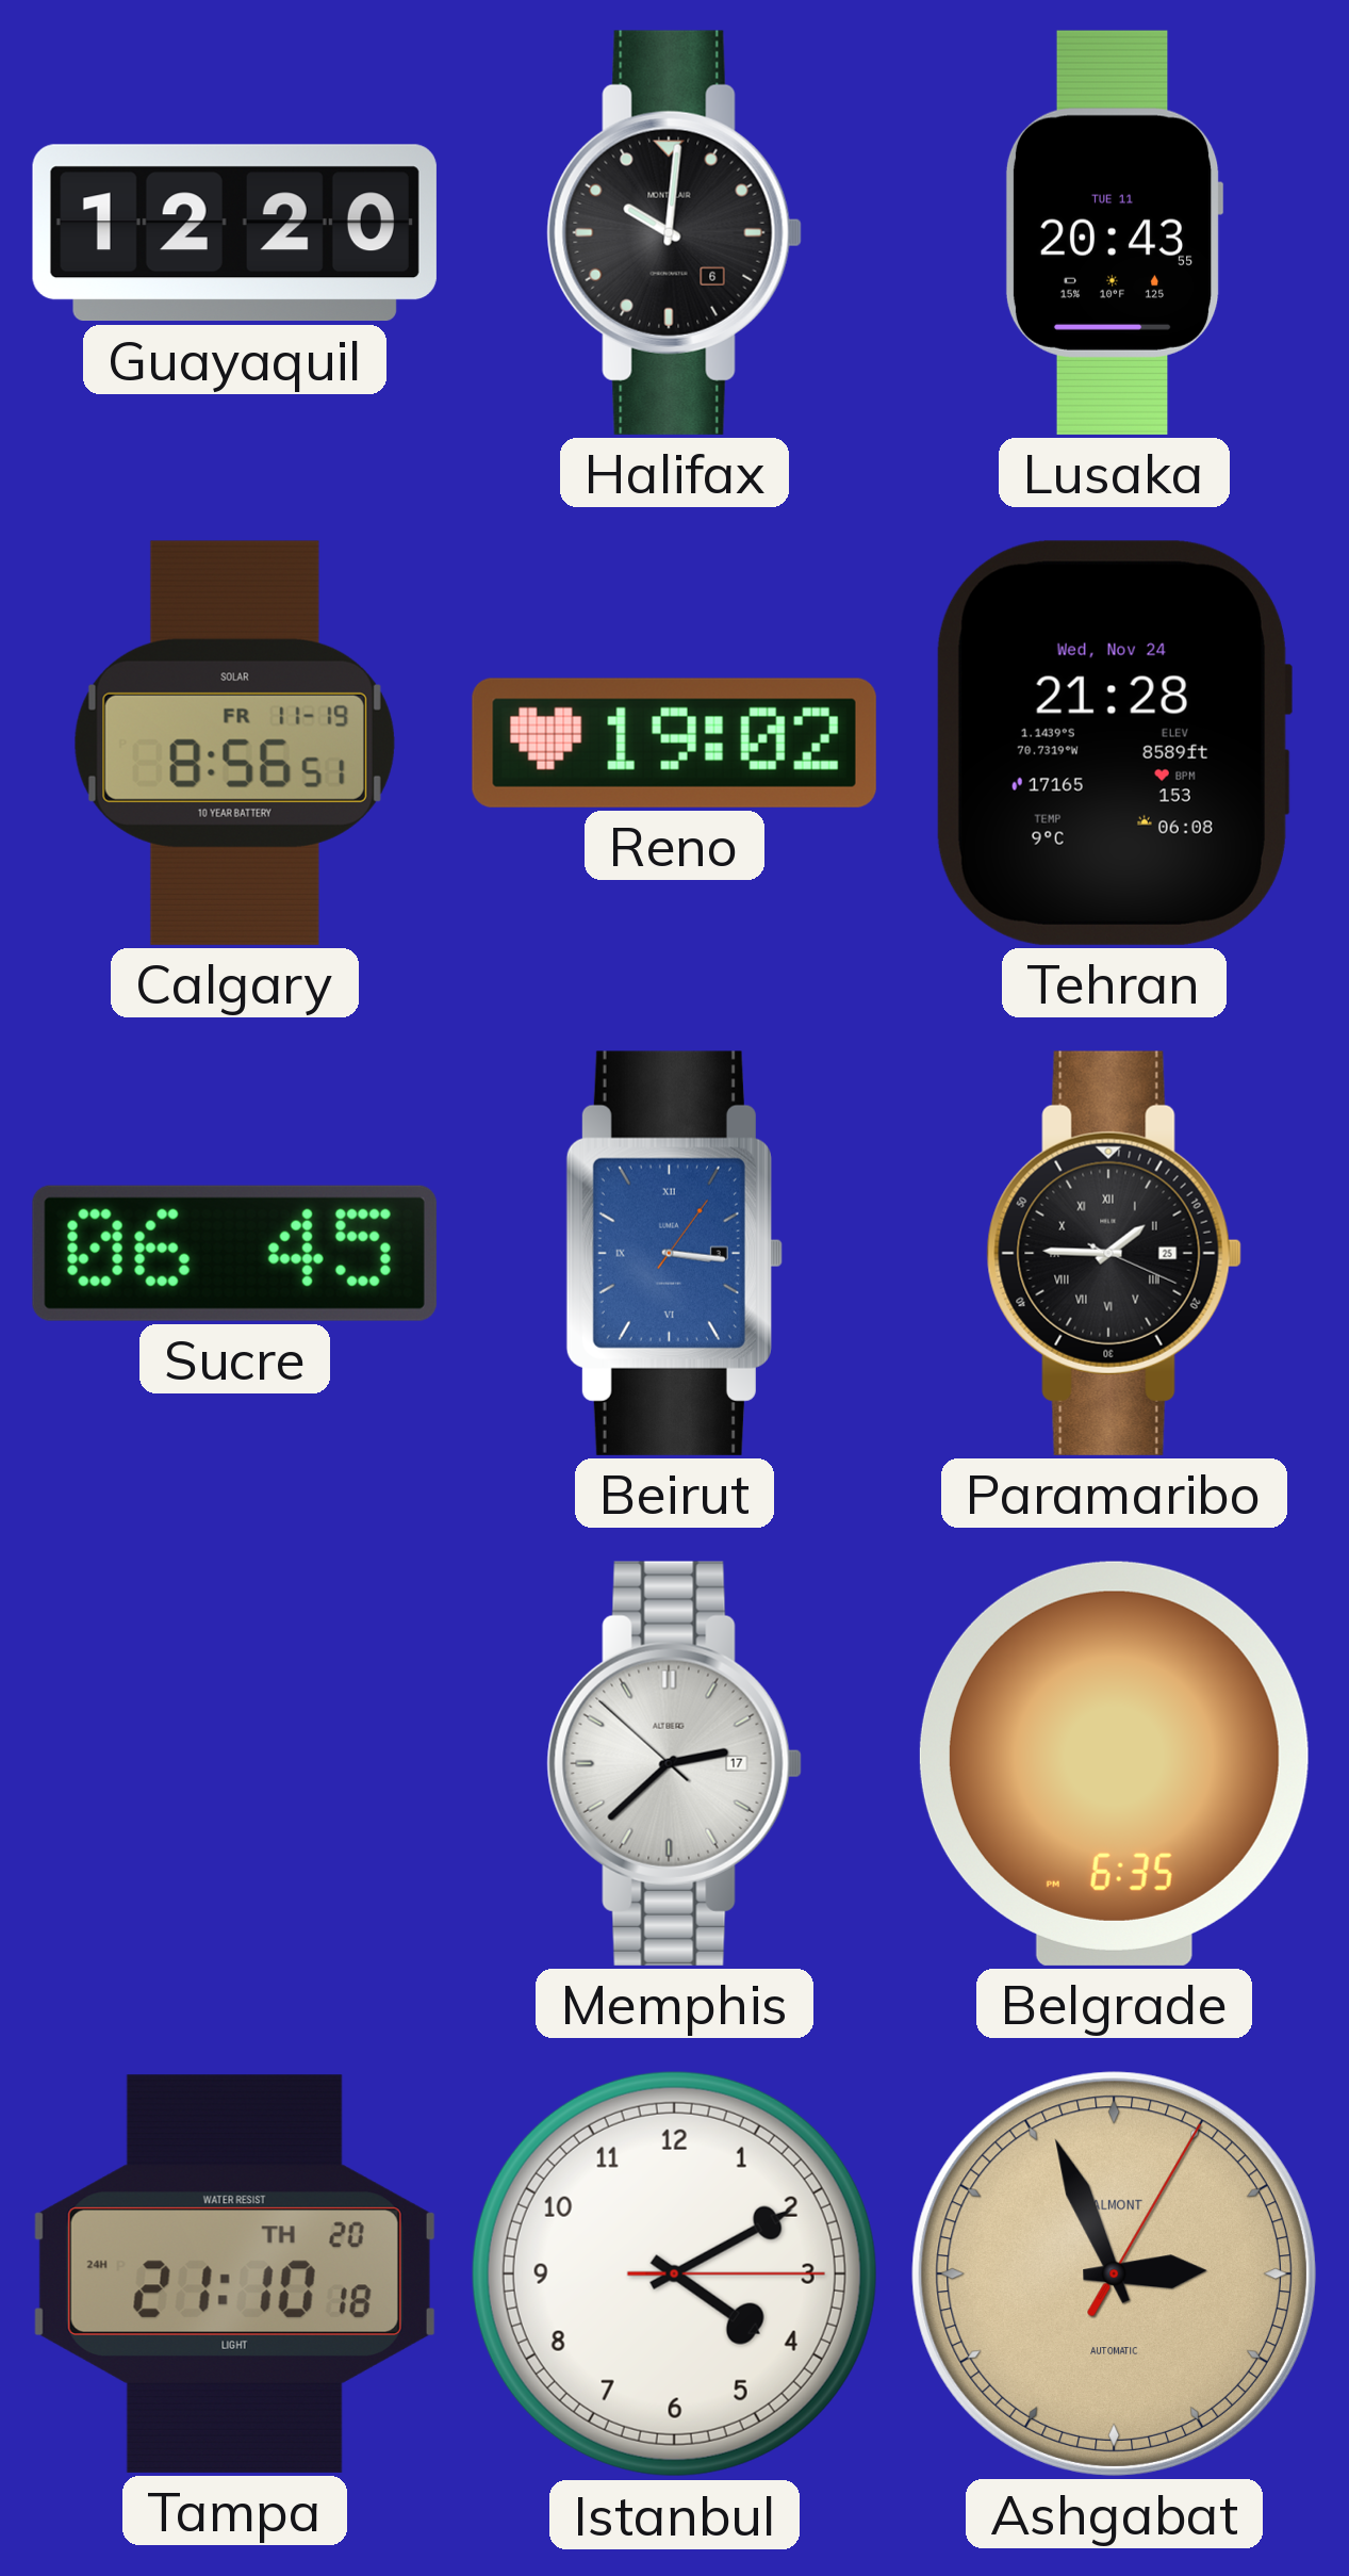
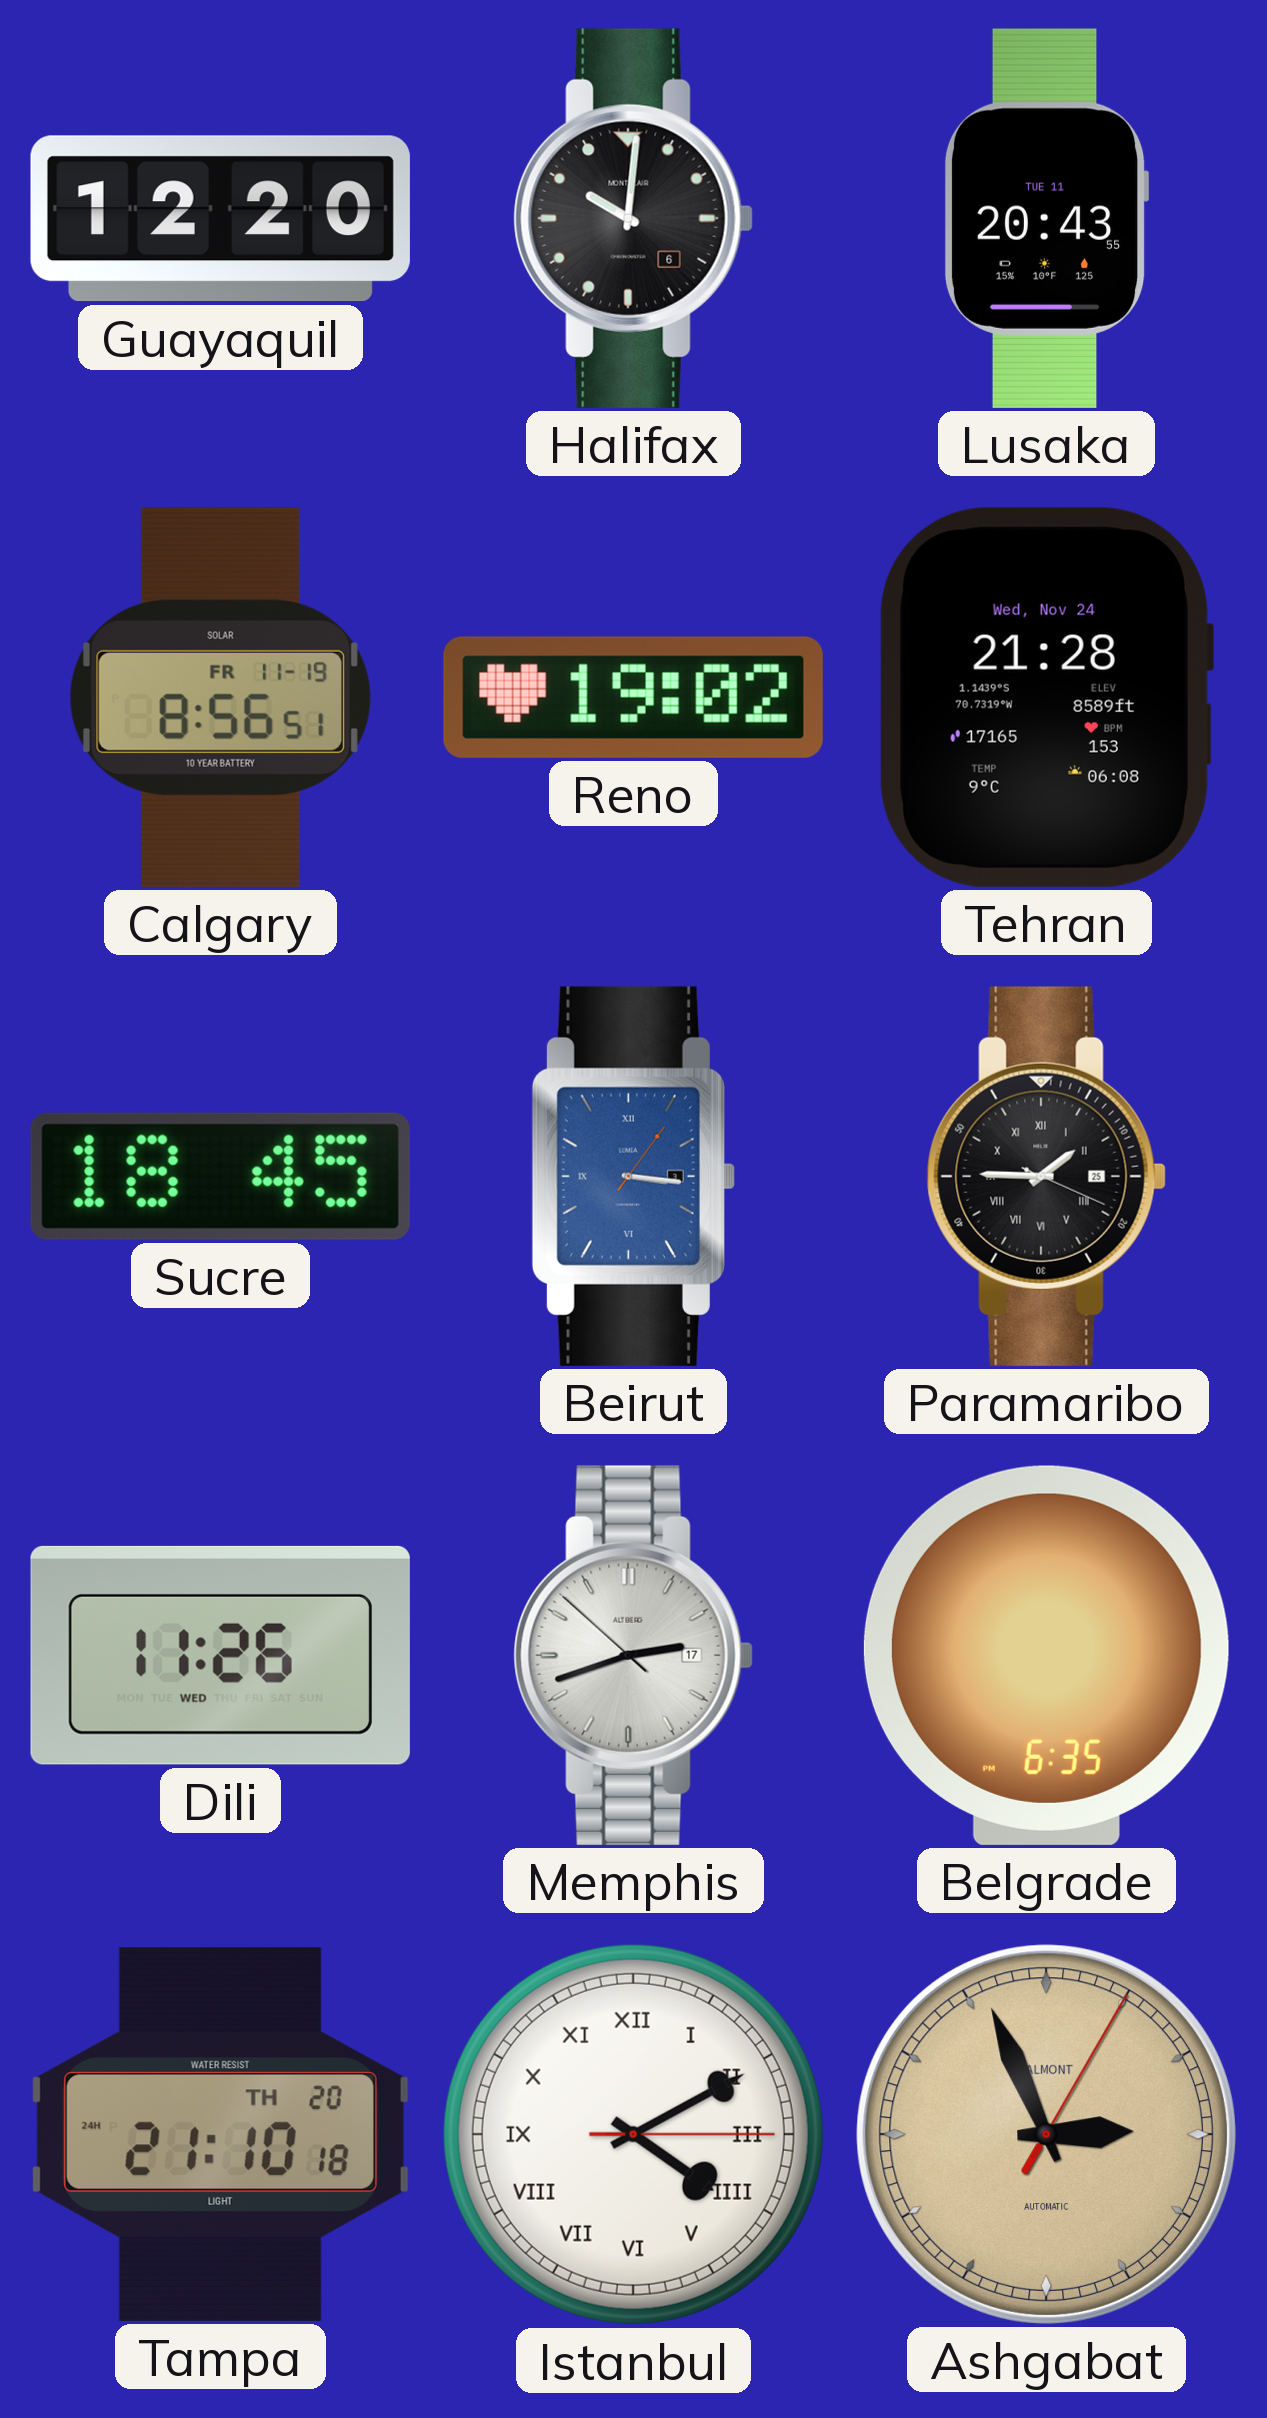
Sucre: 06:45 -> 18:45 (220, 1176)
Dili: none -> 11:26 (220, 1655)
Memphis: 2:37 -> 2:41 (633, 1655)
Istanbul numerals: Arabic -> Roman (633, 2134)
